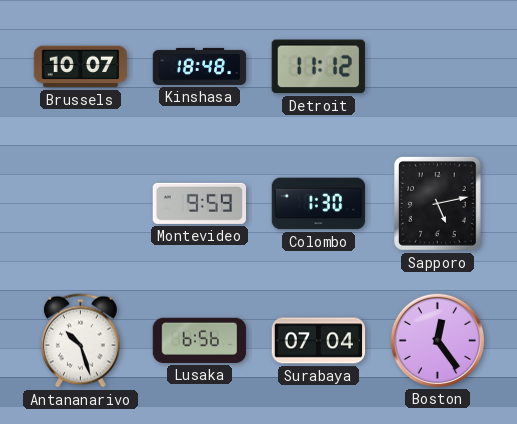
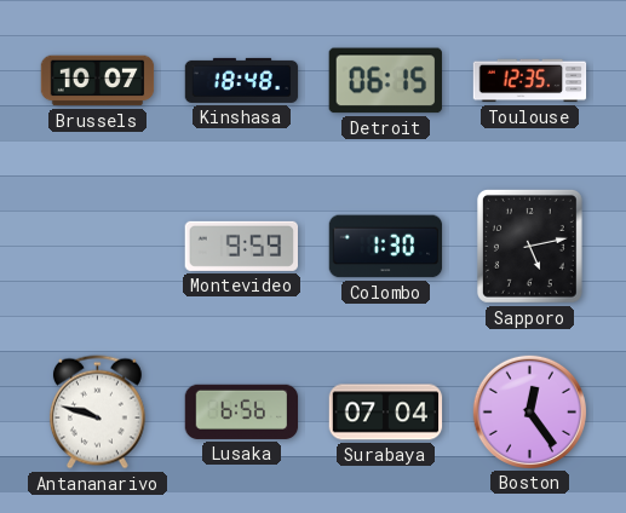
Detroit: 11:12 -> 06:15 (385, 81)
Toulouse: none -> 12:35 (530, 81)
Antananarivo: 10:27 -> 9:48 (97, 413)
